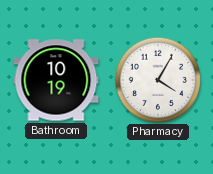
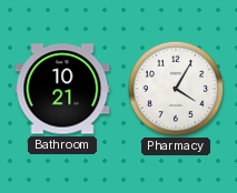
Bathroom: 10:19 -> 10:21 (62, 89)
